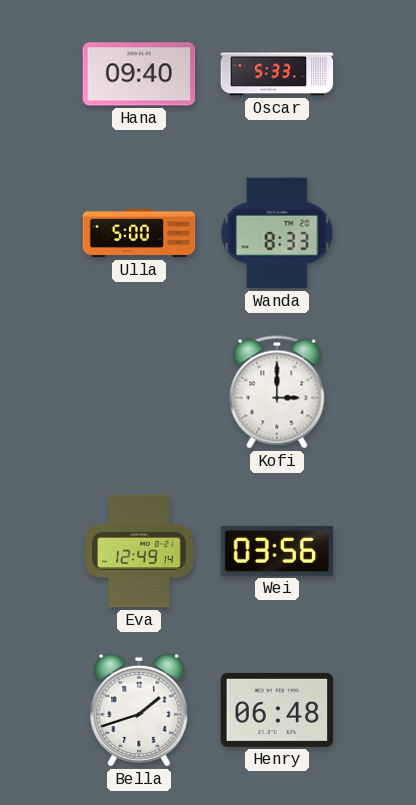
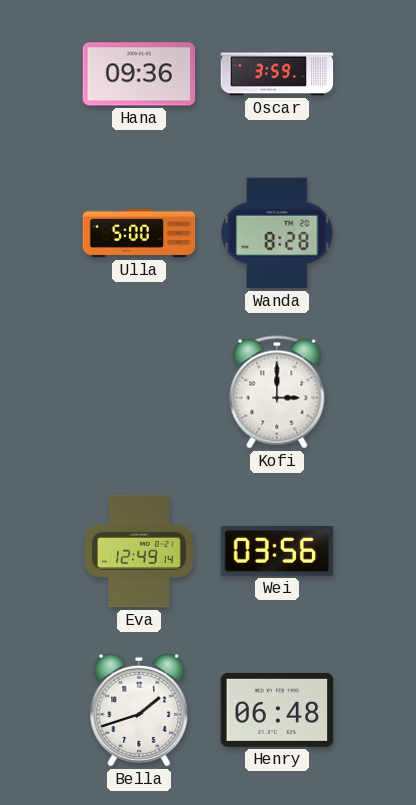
Hana: 09:40 -> 09:36 (139, 74)
Oscar: 5:33 -> 3:59 (277, 74)
Wanda: 8:33 -> 8:28 (277, 233)
